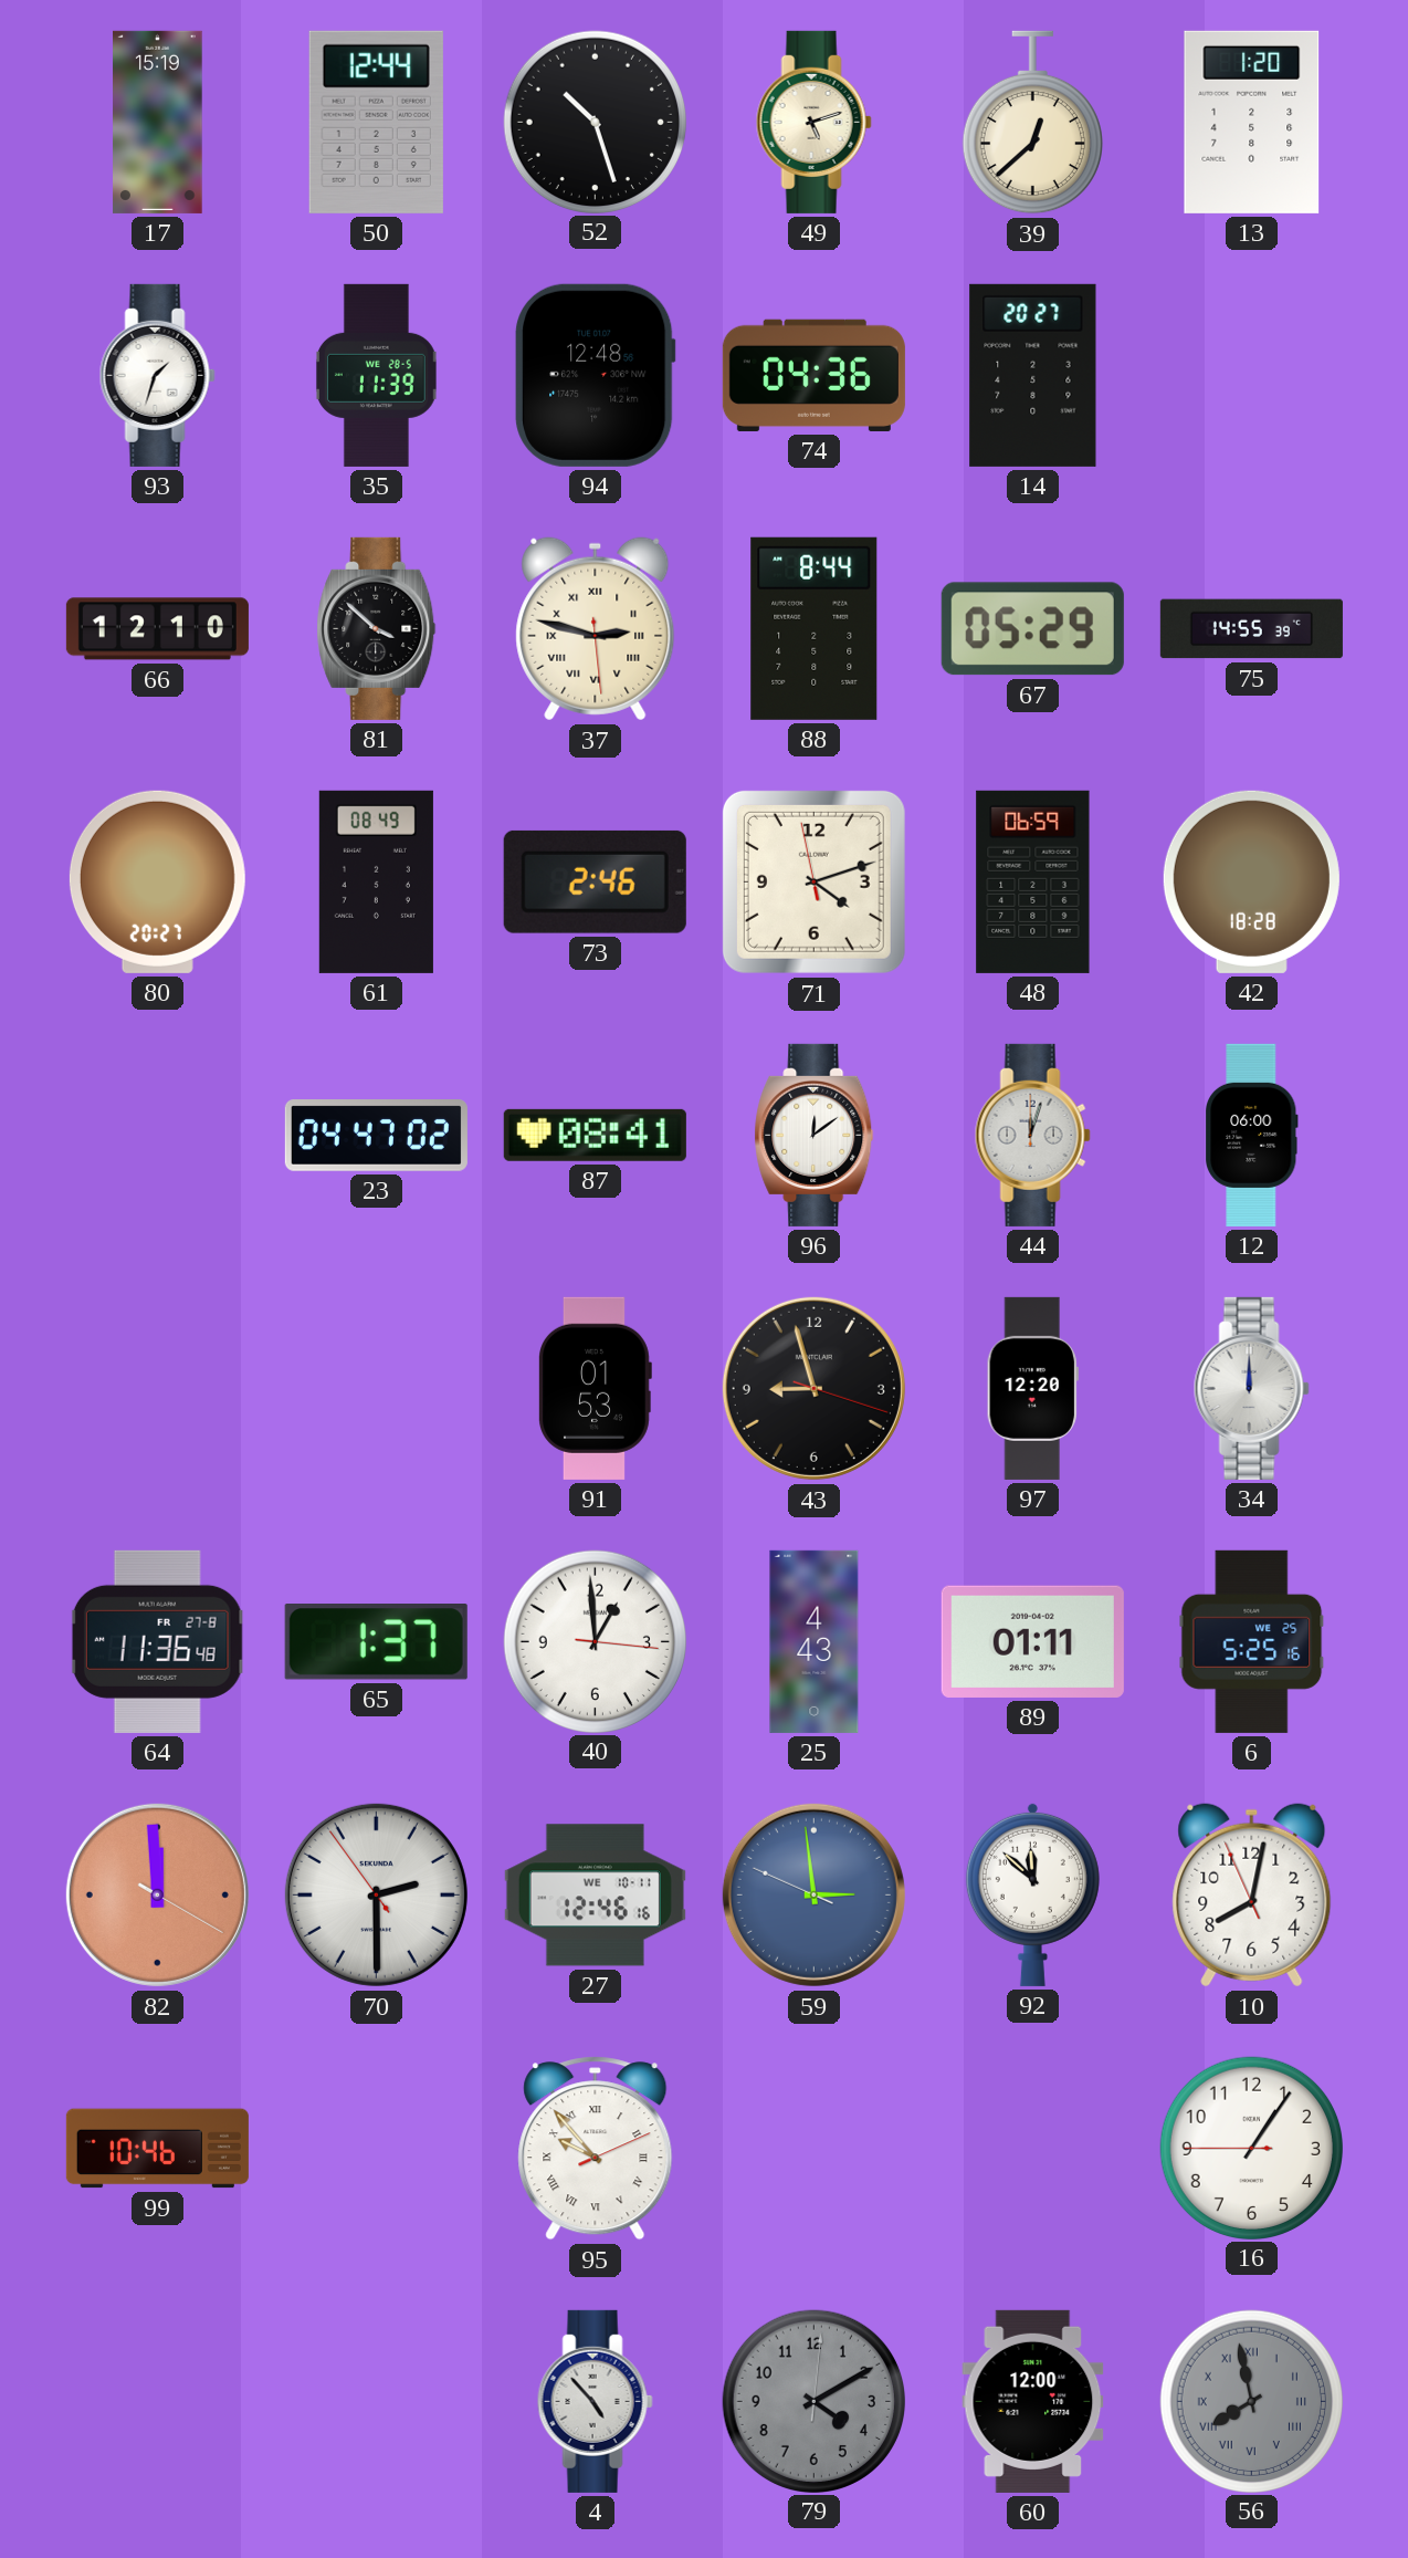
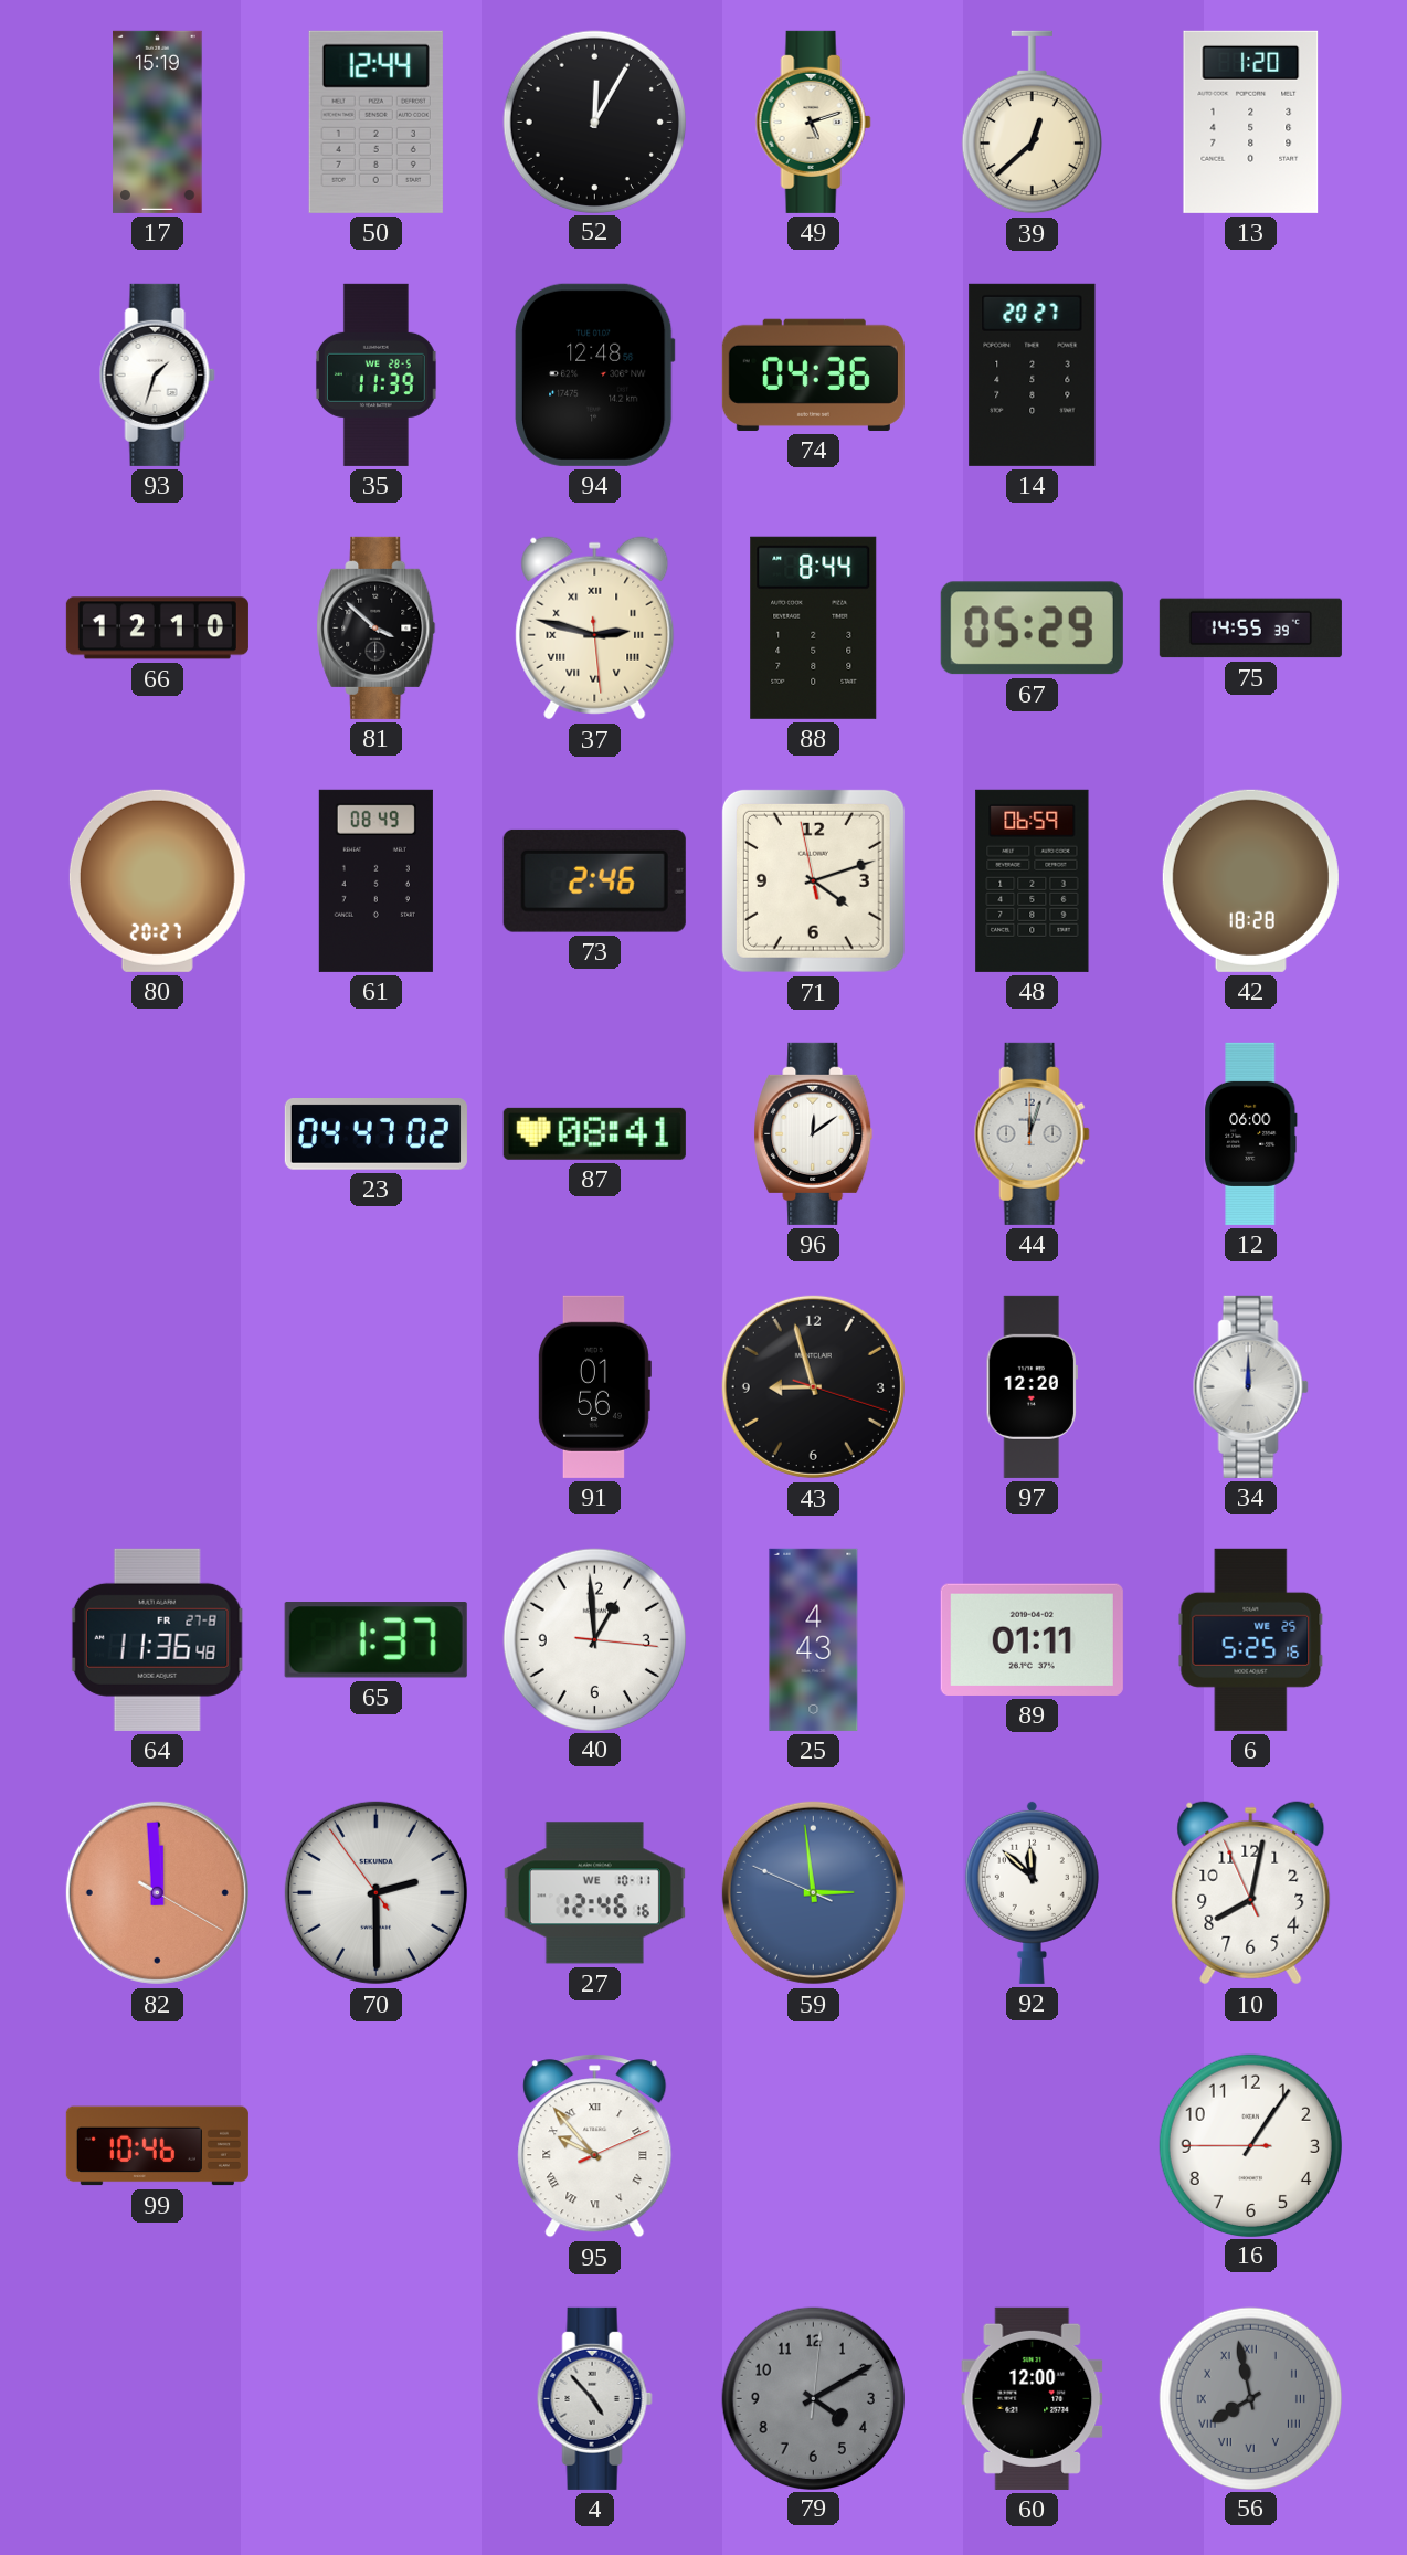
52: 10:27 -> 12:05 (594, 122)
91: 01:53 -> 01:56 (594, 1386)
